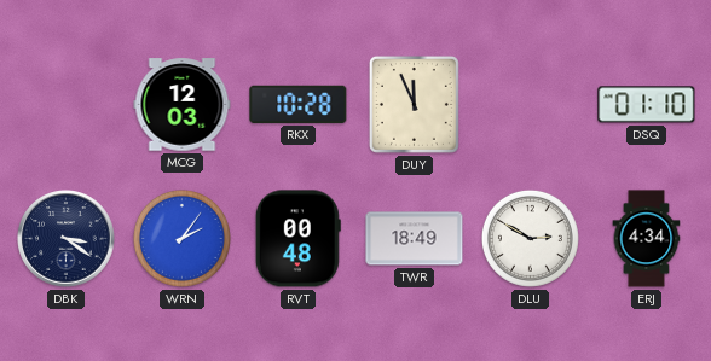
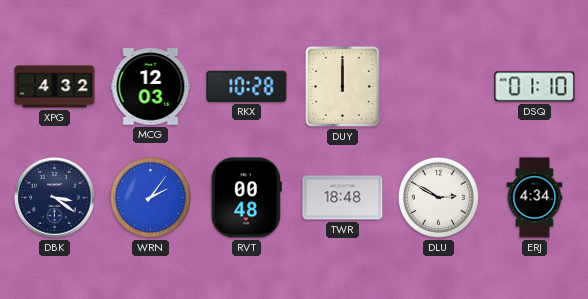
XPG: none -> 4:32 (55, 87)
DUY: 11:56 -> 12:00 (342, 86)
TWR: 18:49 -> 18:48 (343, 198)
